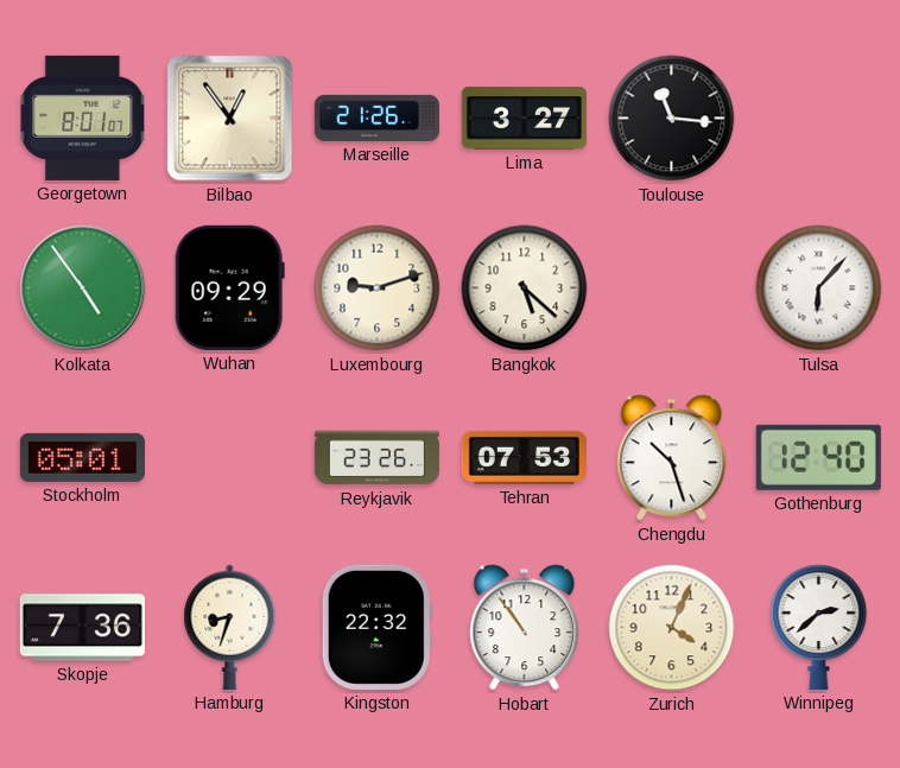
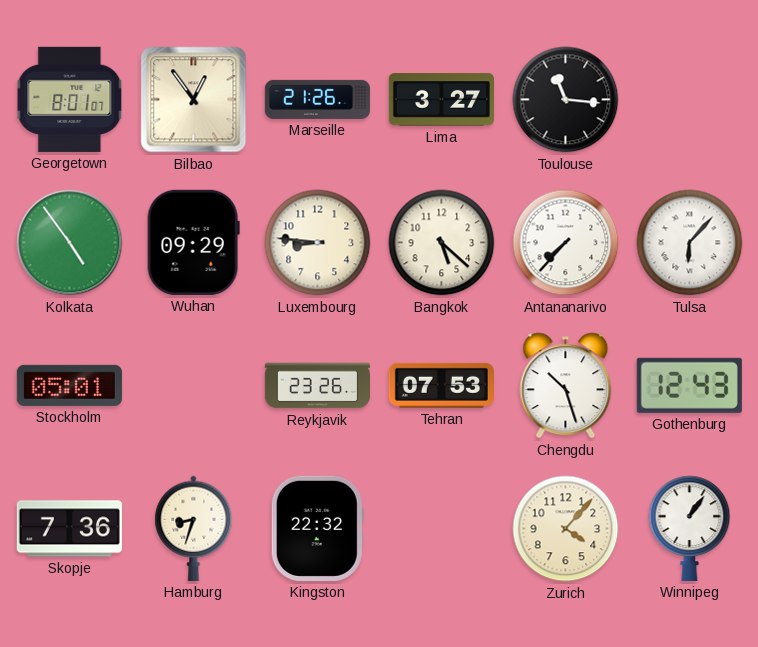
Luxembourg: 9:12 -> 8:46 (318, 243)
Antananarivo: none -> 7:37 (566, 243)
Gothenburg: 12:40 -> 12:43 (689, 385)
Hobart: 10:54 -> none (525, 628)
Zurich: 4:04 -> 4:07 (566, 529)
Winnipeg: 2:38 -> 1:06 (690, 528)
